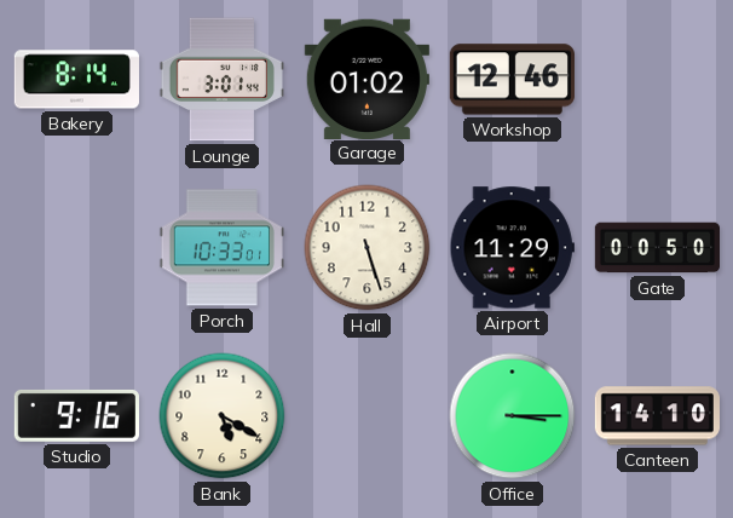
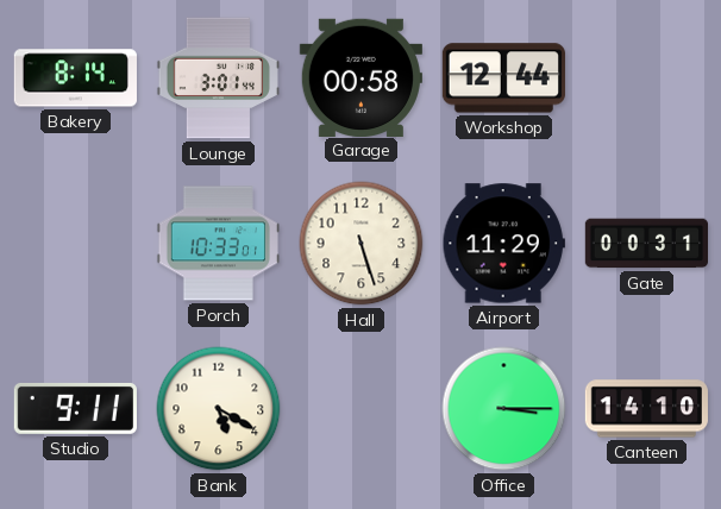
Garage: 01:02 -> 00:58 (360, 77)
Workshop: 12:46 -> 12:44 (503, 78)
Gate: 00:50 -> 00:31 (646, 244)
Studio: 9:16 -> 9:11 (75, 408)
